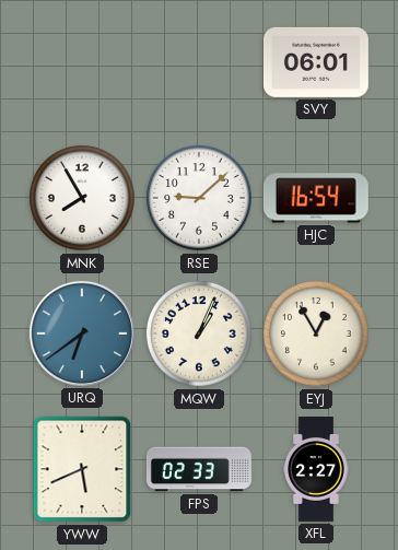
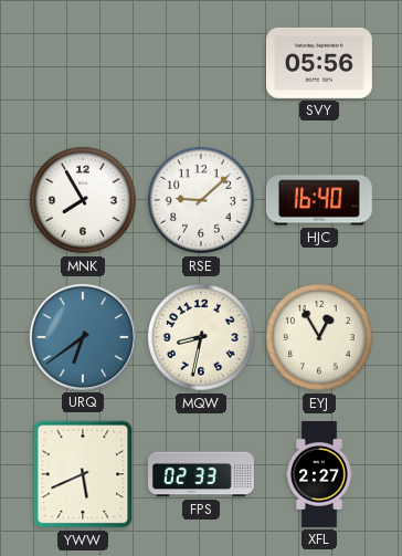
SVY: 06:01 -> 05:56 (319, 63)
HJC: 16:54 -> 16:40 (319, 200)
MQW: 1:04 -> 8:32 (202, 337)
